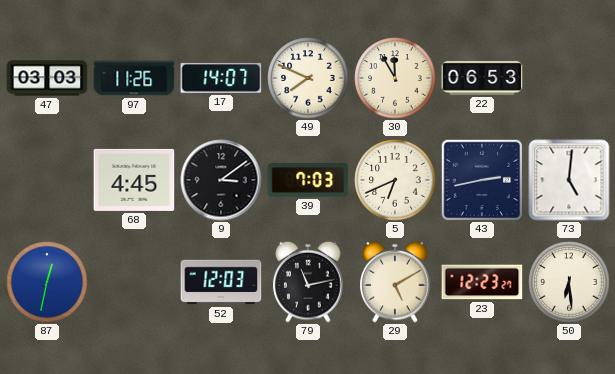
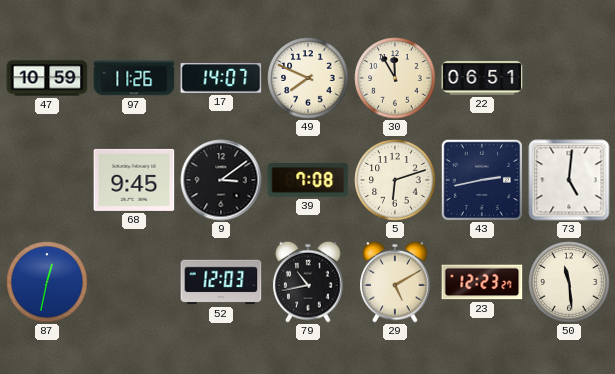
47: 03:03 -> 10:59 (47, 78)
22: 06:53 -> 06:51 (482, 78)
68: 4:45 -> 9:45 (134, 180)
39: 7:03 -> 7:08 (308, 181)
5: 6:41 -> 6:12 (395, 180)
79: 11:13 -> 10:43 (308, 282)
50: 6:29 -> 11:29 (569, 282)
